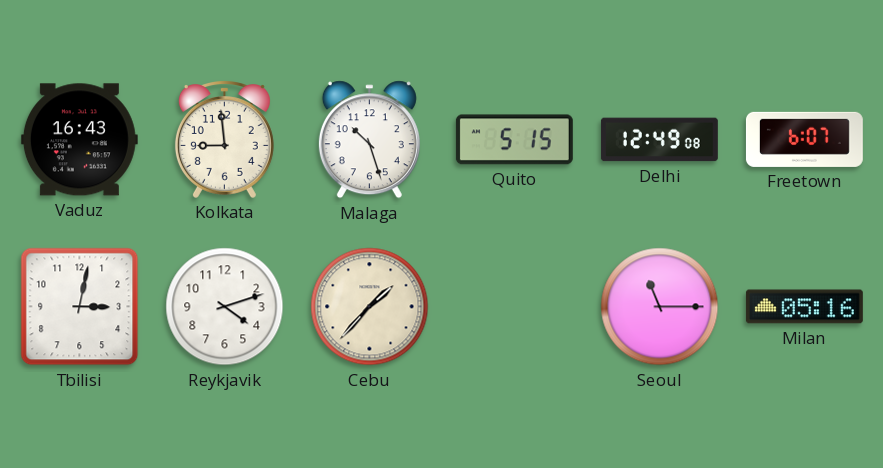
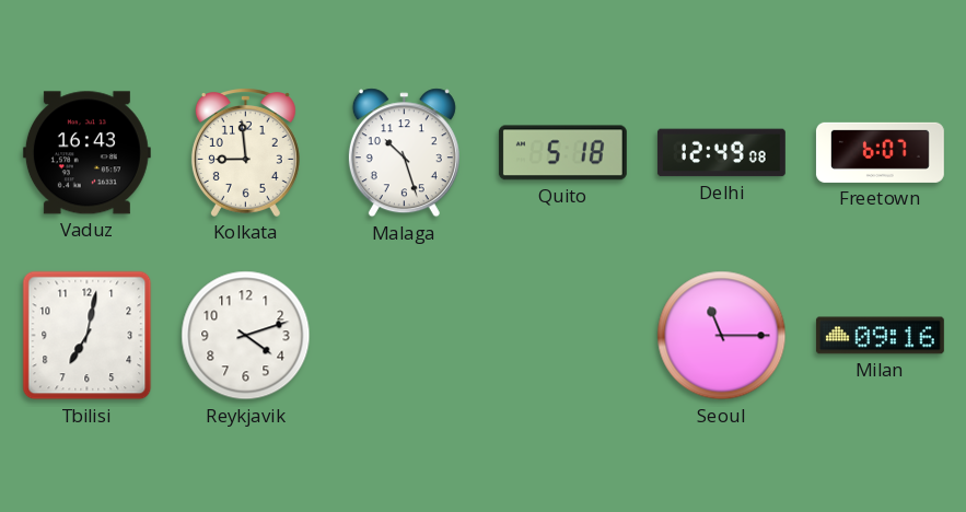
Quito: 5:15 -> 5:18 (562, 153)
Tbilisi: 3:02 -> 7:02 (88, 336)
Cebu: 1:37 -> none (370, 307)
Milan: 05:16 -> 09:16 (880, 336)
